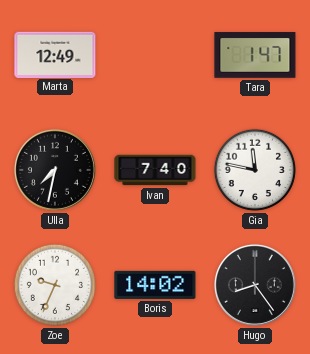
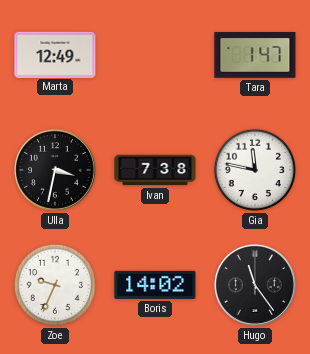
Ulla: 7:32 -> 3:32 (55, 170)
Ivan: 7:40 -> 7:38 (155, 170)
Hugo: 8:24 -> 11:24 (255, 285)
